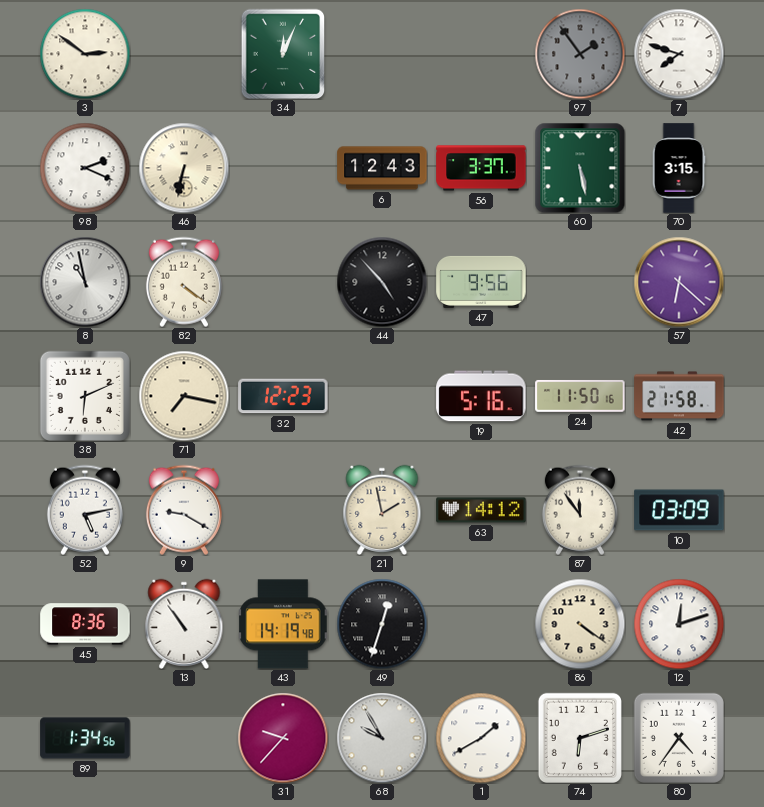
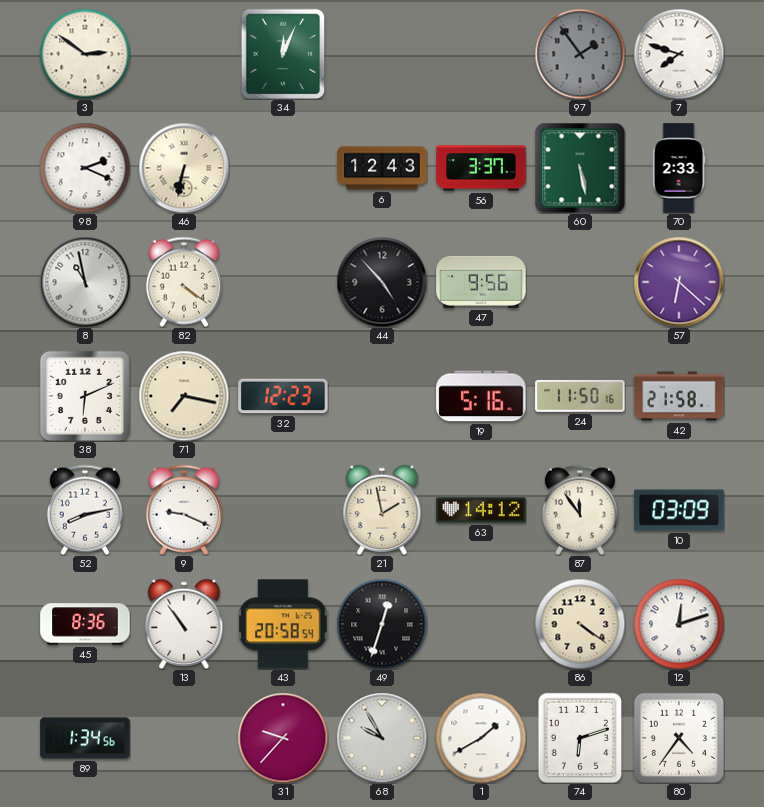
70: 3:15 -> 2:33 (679, 168)
52: 5:13 -> 8:13 (85, 510)
9: 9:20 -> 9:19 (184, 510)
43: 14:19 -> 20:58 (283, 624)
